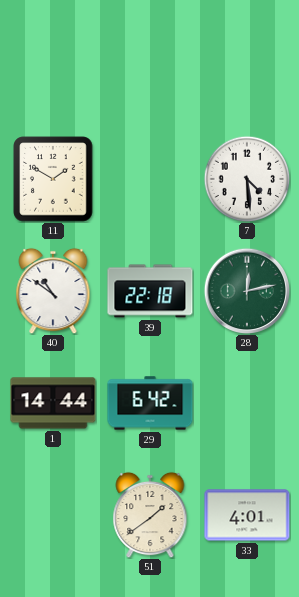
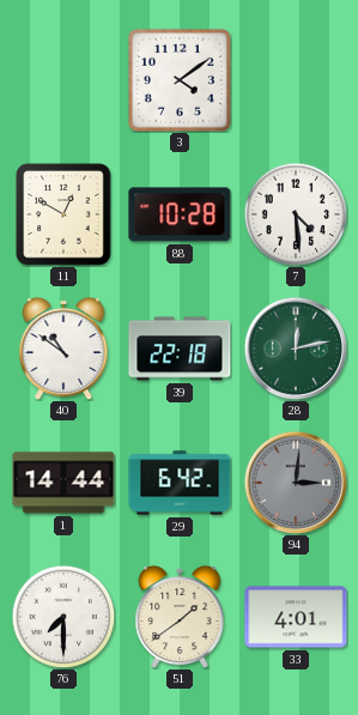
3: none -> 4:09 (180, 80)
11: 1:50 -> 12:50 (63, 214)
88: none -> 10:28 (180, 214)
94: none -> 3:01 (295, 481)
76: none -> 7:30 (63, 617)
